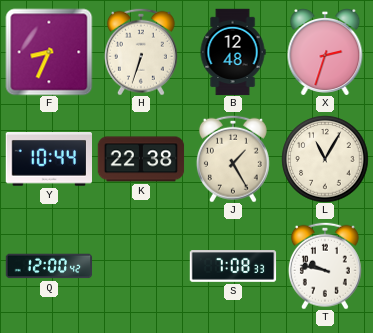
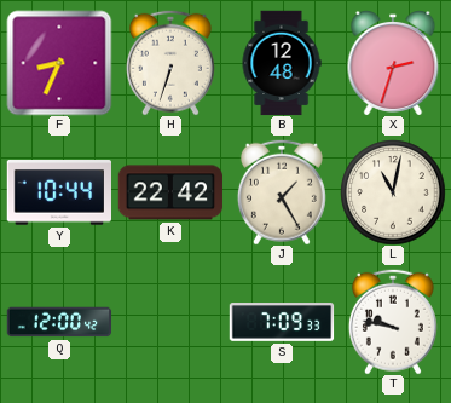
K: 22:38 -> 22:42 (170, 192)
L: 11:05 -> 11:02 (393, 192)
S: 7:08 -> 7:09 (282, 322)
